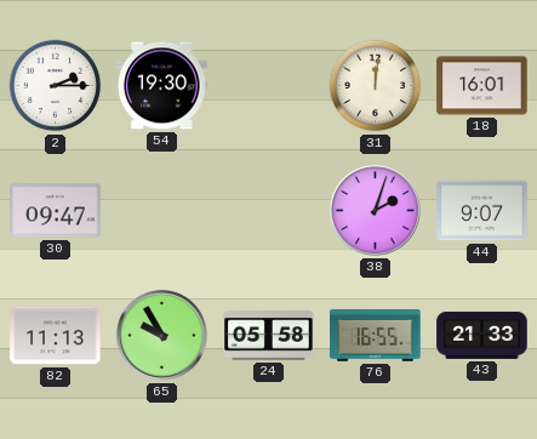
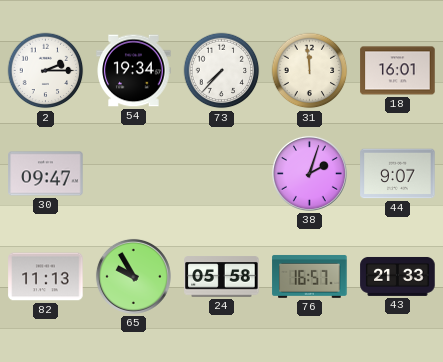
54: 19:30 -> 19:34 (134, 71)
73: none -> 7:37 (222, 71)
31: 12:01 -> 11:59 (310, 71)
76: 16:55 -> 16:57 (310, 276)
